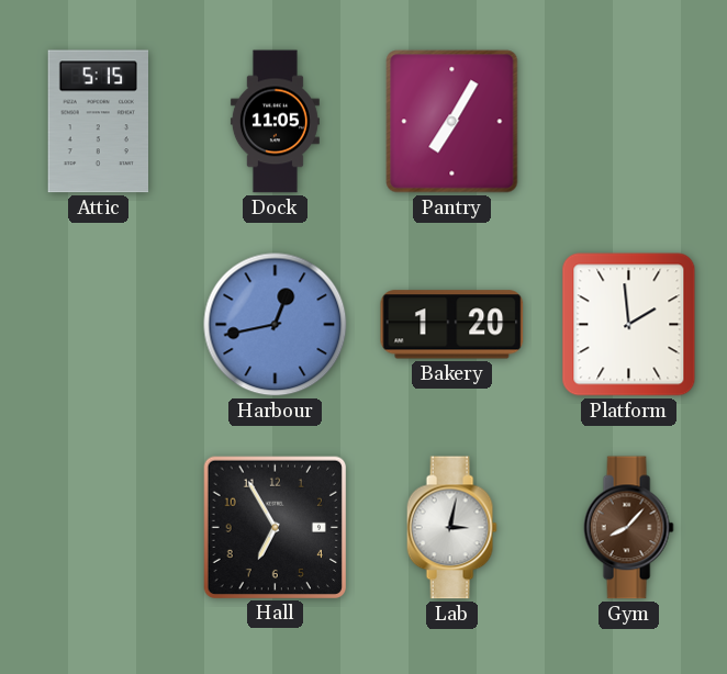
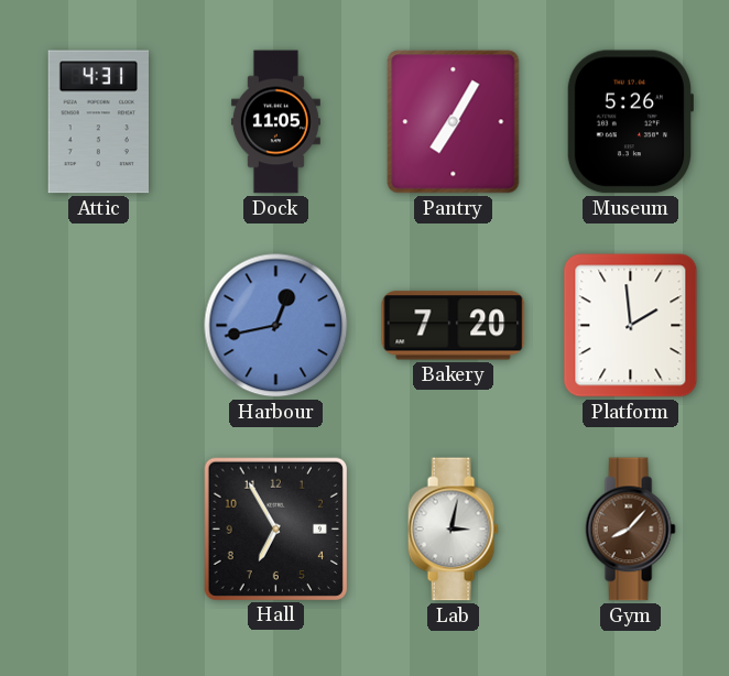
Attic: 5:15 -> 4:31 (98, 122)
Museum: none -> 5:26 (629, 122)
Bakery: 1:20 -> 7:20 (454, 326)
